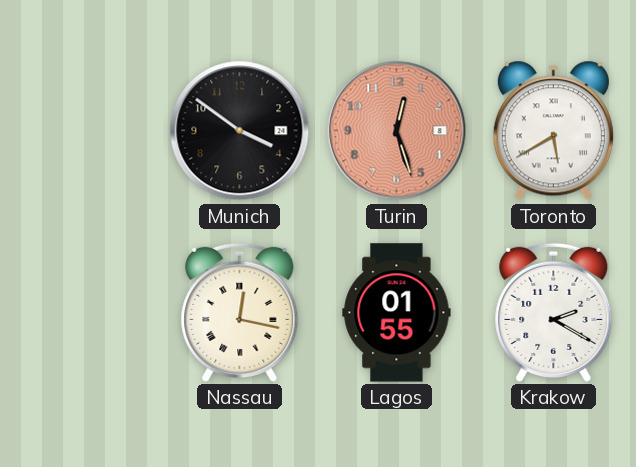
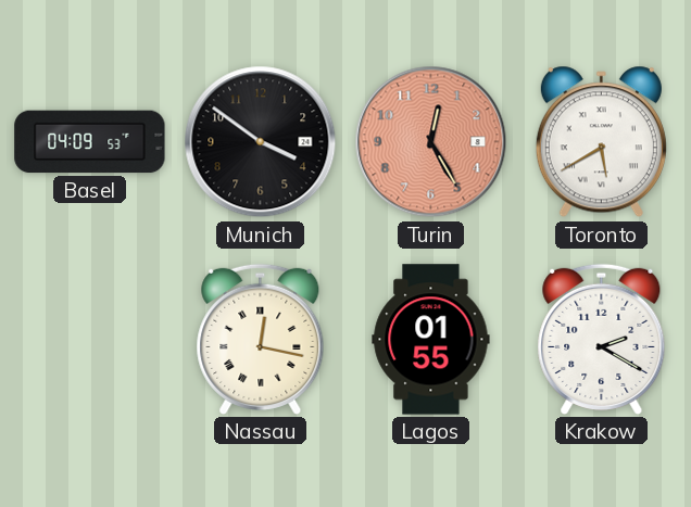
Basel: none -> 04:09 (90, 142)
Turin: 12:27 -> 12:25 (431, 142)
